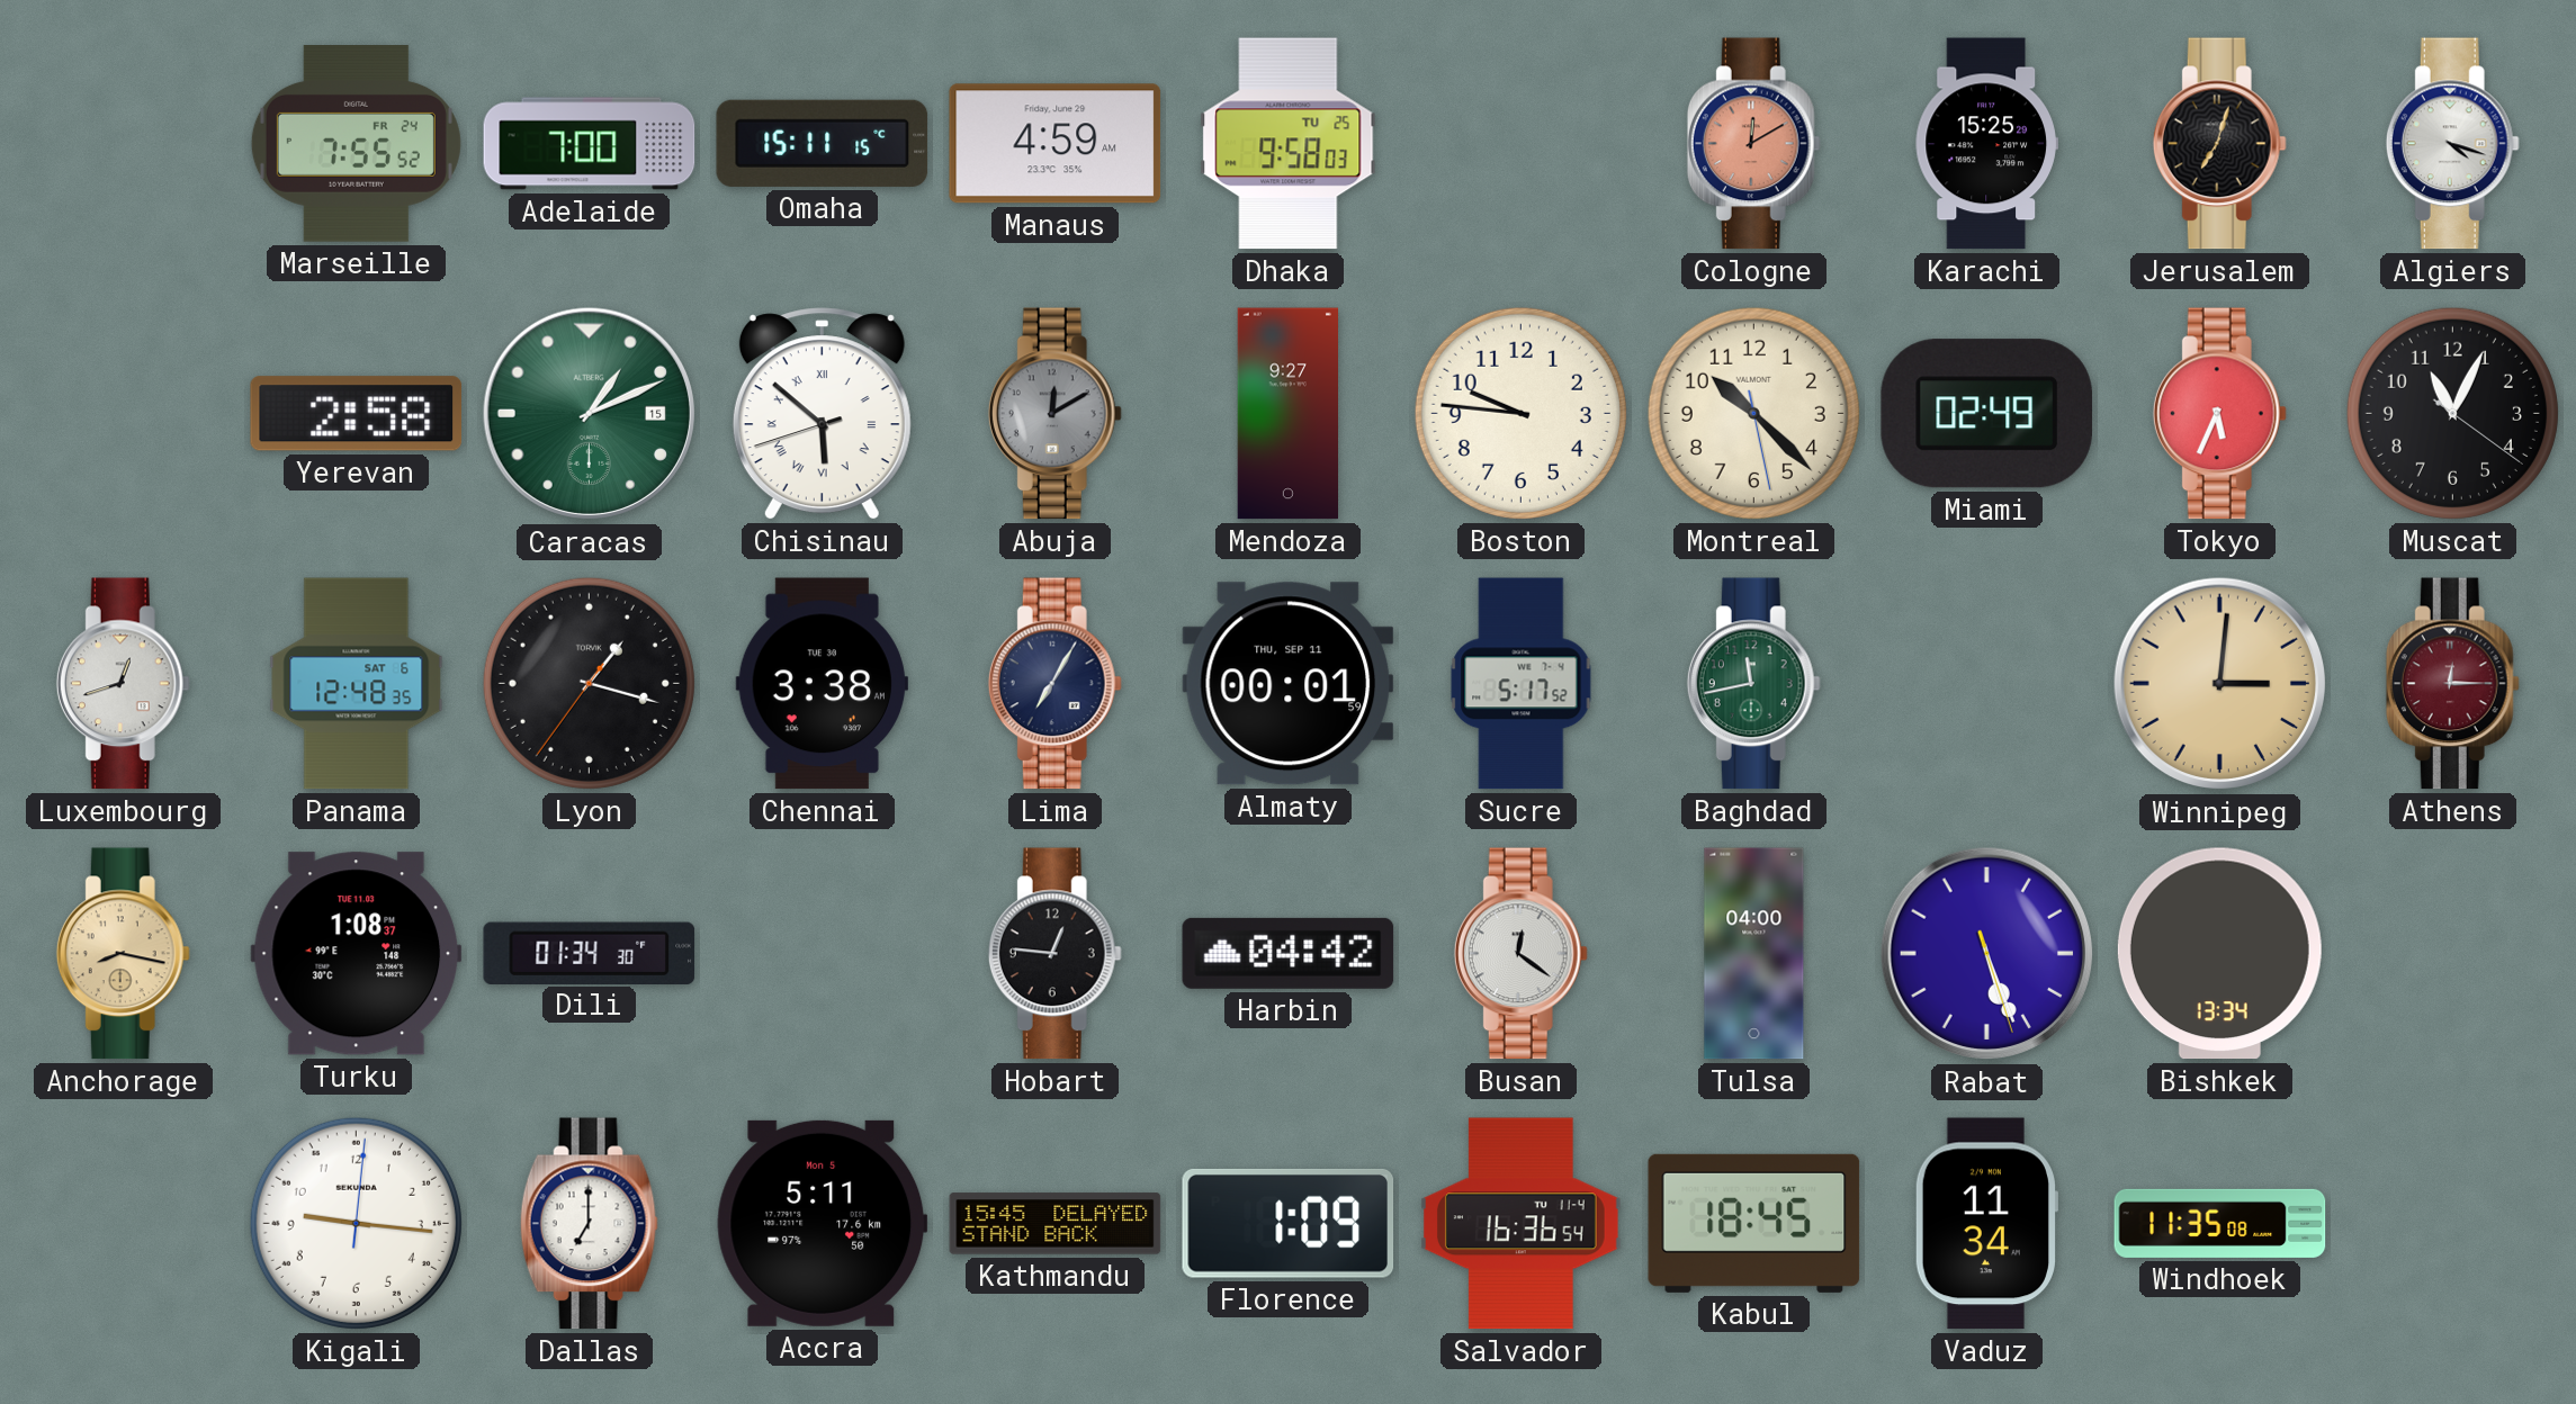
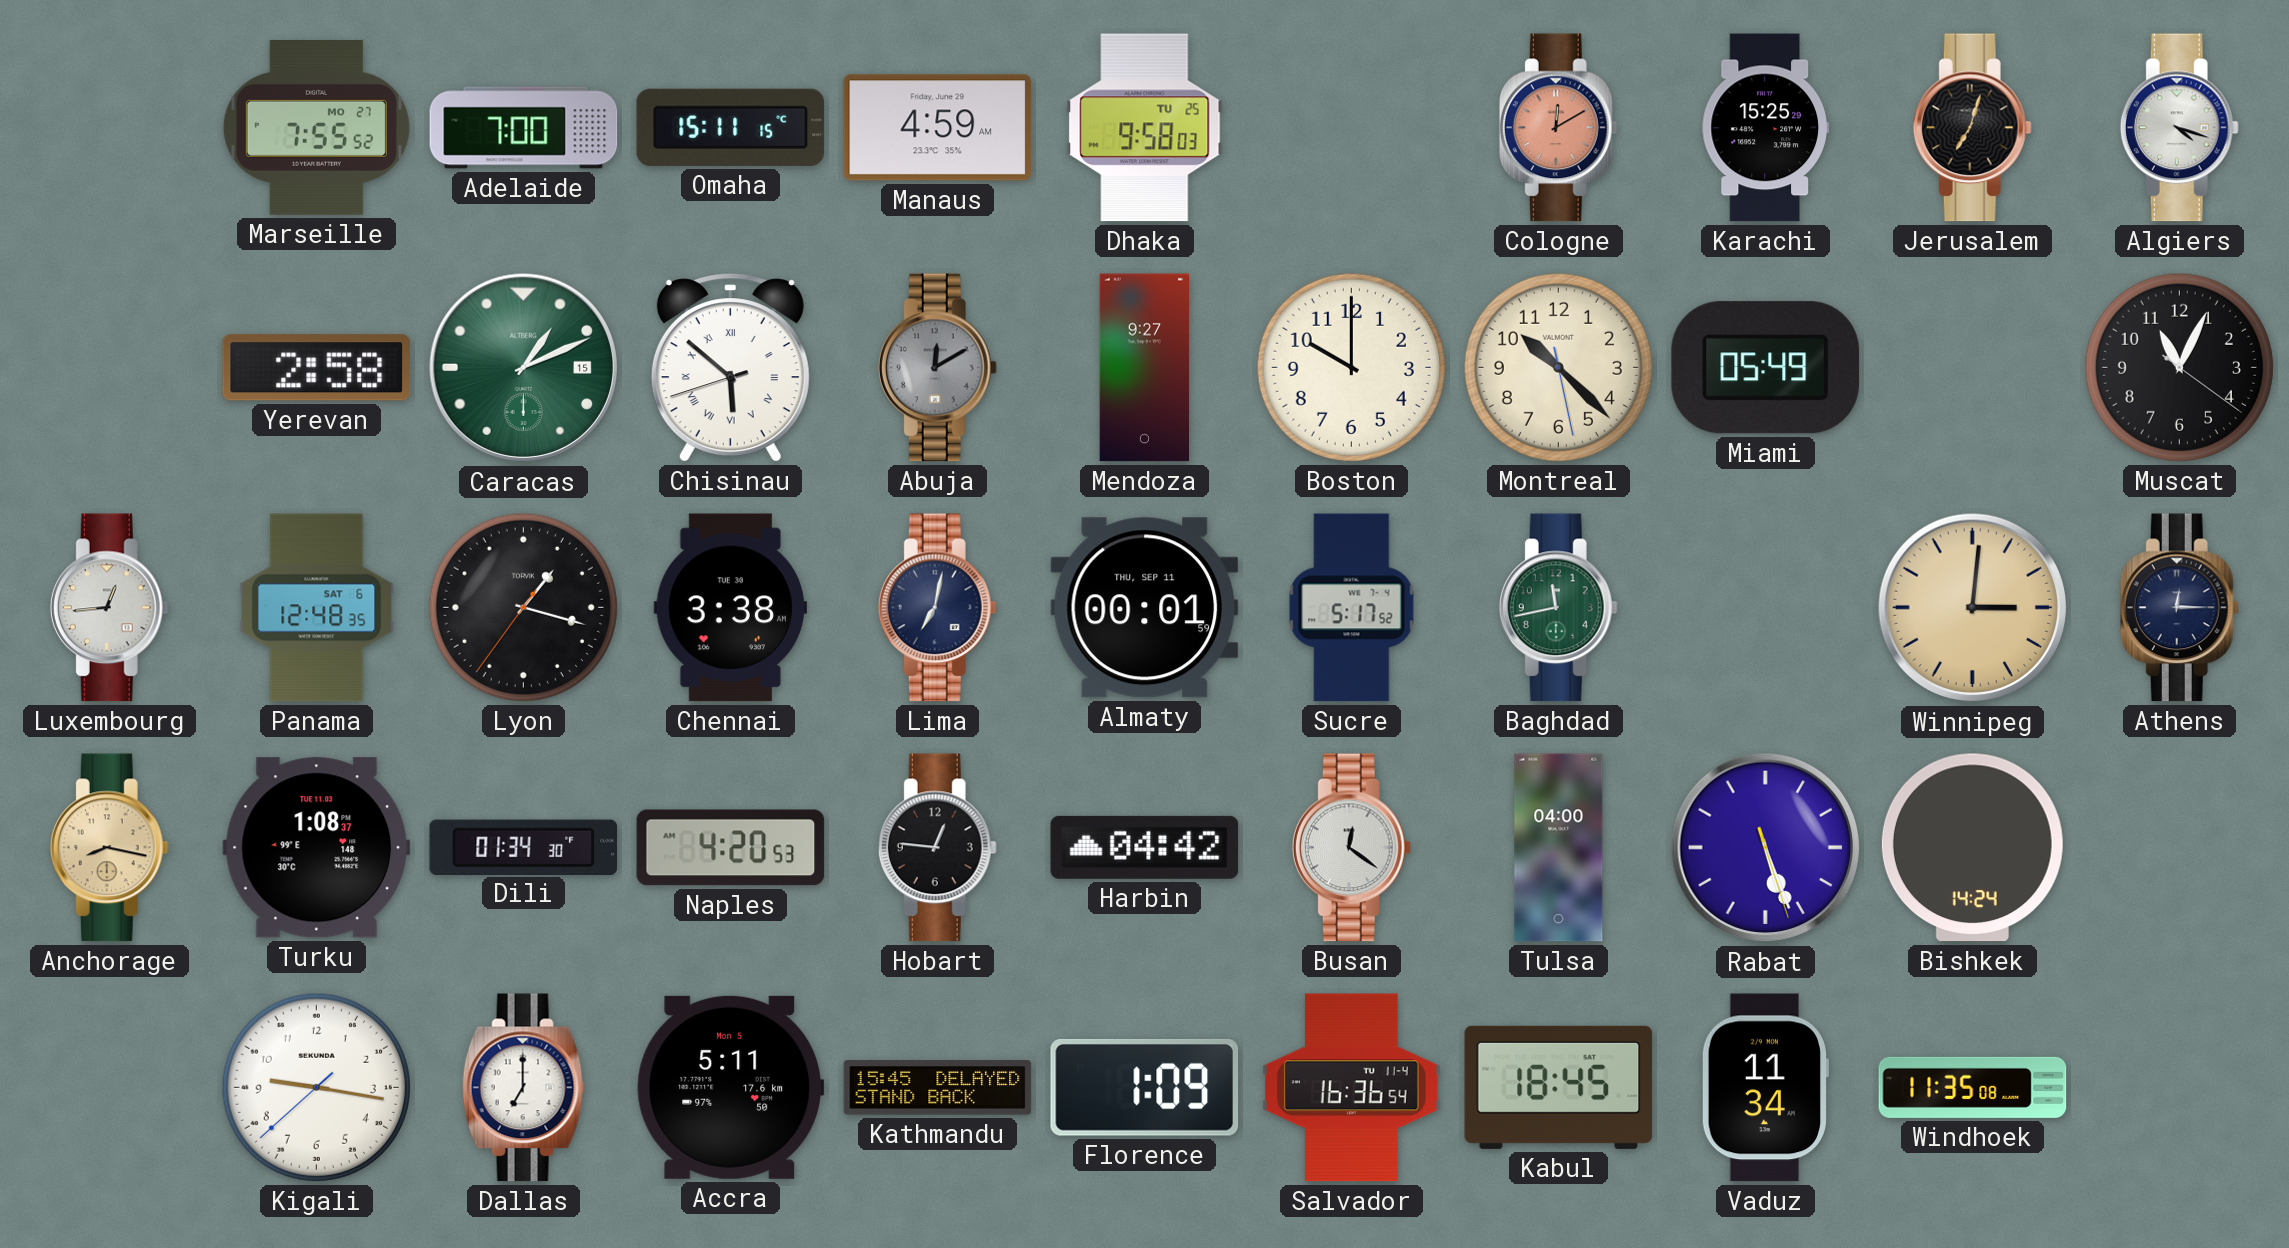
Marseille date: FR 24 -> MO 27 (316, 128)
Boston: 9:46 -> 10:00 (1351, 367)
Miami: 02:49 -> 05:49 (1765, 368)
Tokyo: 5:34 -> none (2219, 414)
Luxembourg: 12:42 -> 12:44 (109, 608)
Lima: 7:05 -> 7:02 (937, 608)
Athens dial: burgundy -> navy (2179, 608)
Naples: none -> 4:20 (731, 848)
Bishkek: 13:34 -> 14:24 (1972, 848)
Kigali: 9:16:01 -> 9:16:38 (316, 1087)
